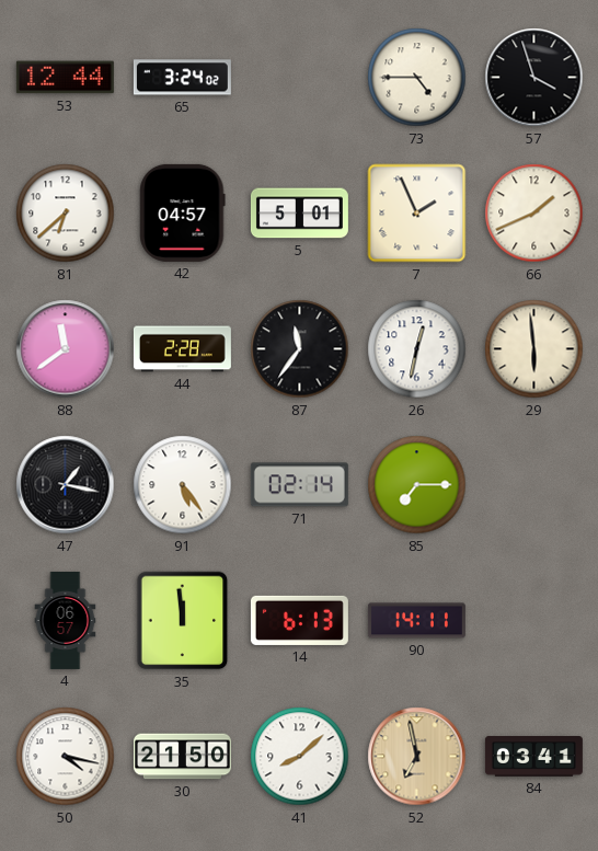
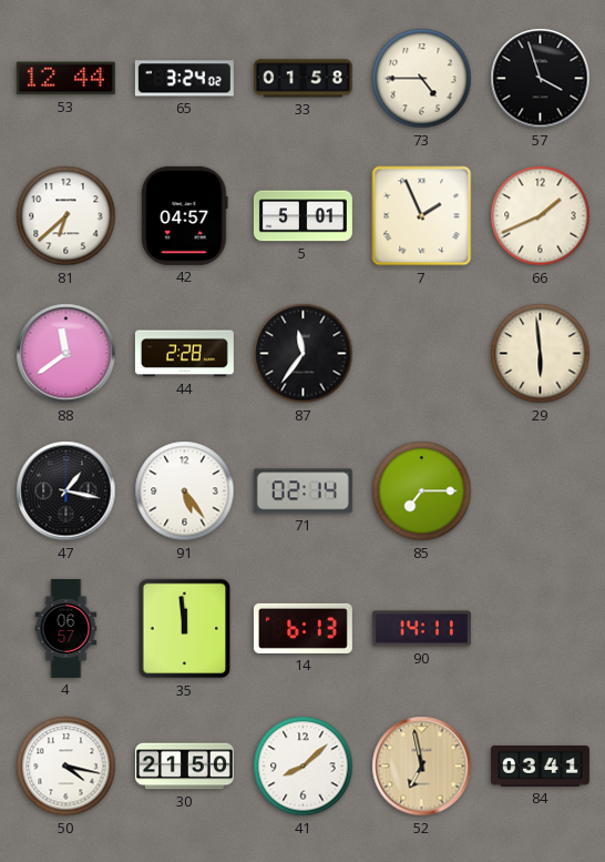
33: none -> 01:58 (302, 79)
26: 12:32 -> none (417, 349)
